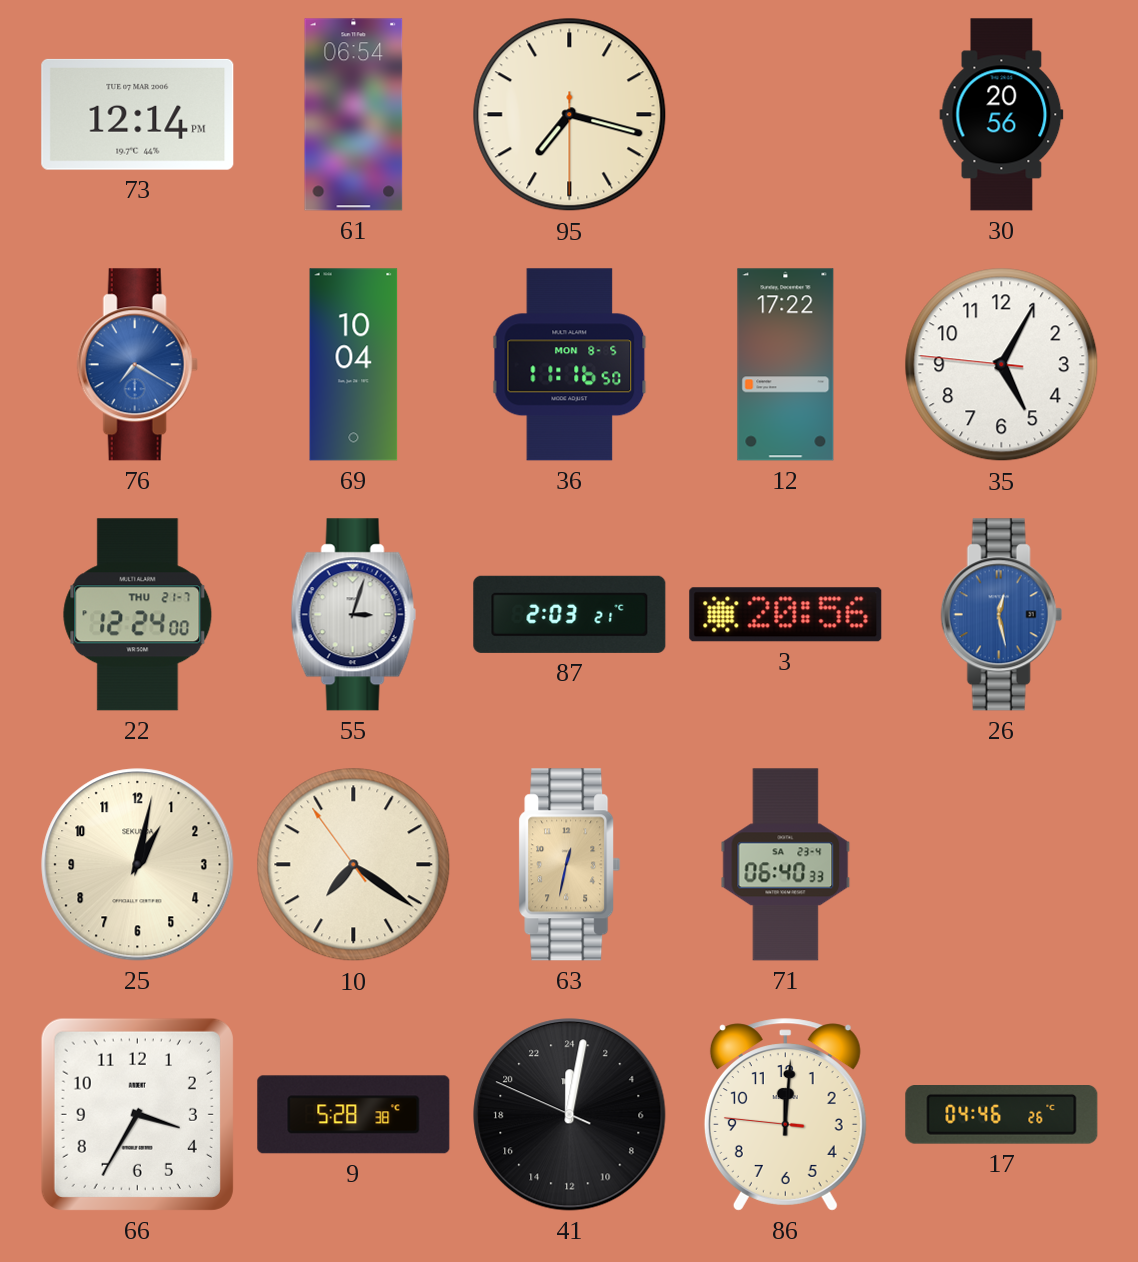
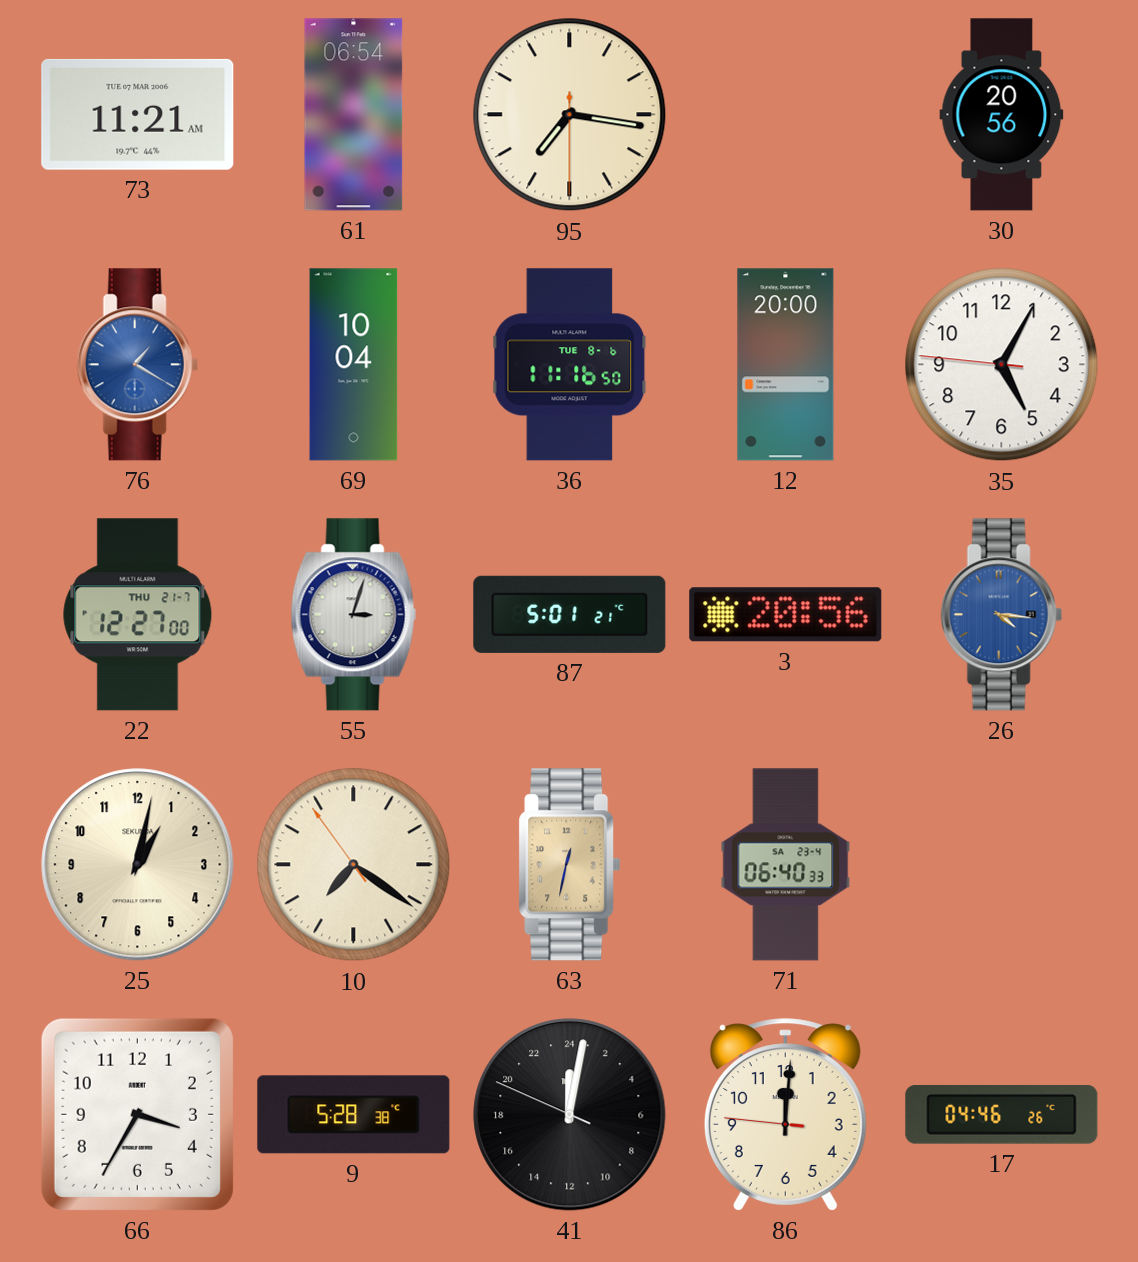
73: 12:14 -> 11:21 (138, 114)
95: 7:17 -> 7:16 (570, 115)
76: 7:20 -> 1:20 (137, 365)
36 date: MON 8-5 -> TUE 8-6 (570, 365)
12: 17:22 -> 20:00 (786, 365)
22: 12:24 -> 12:27 (138, 615)
87: 2:03 -> 5:01 (570, 614)
26: 12:28 -> 4:16 (1001, 615)
